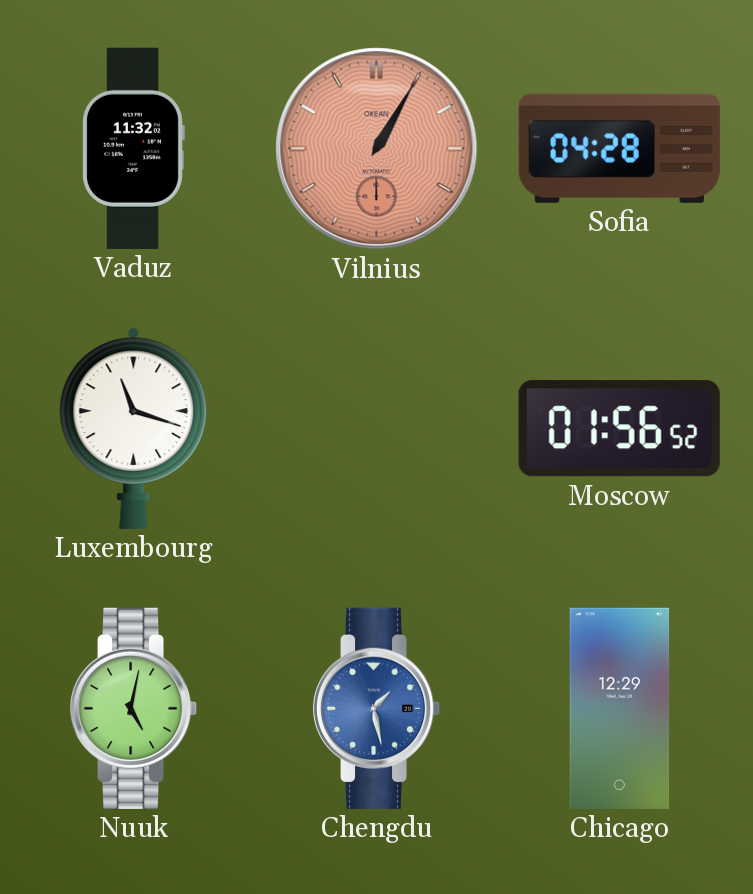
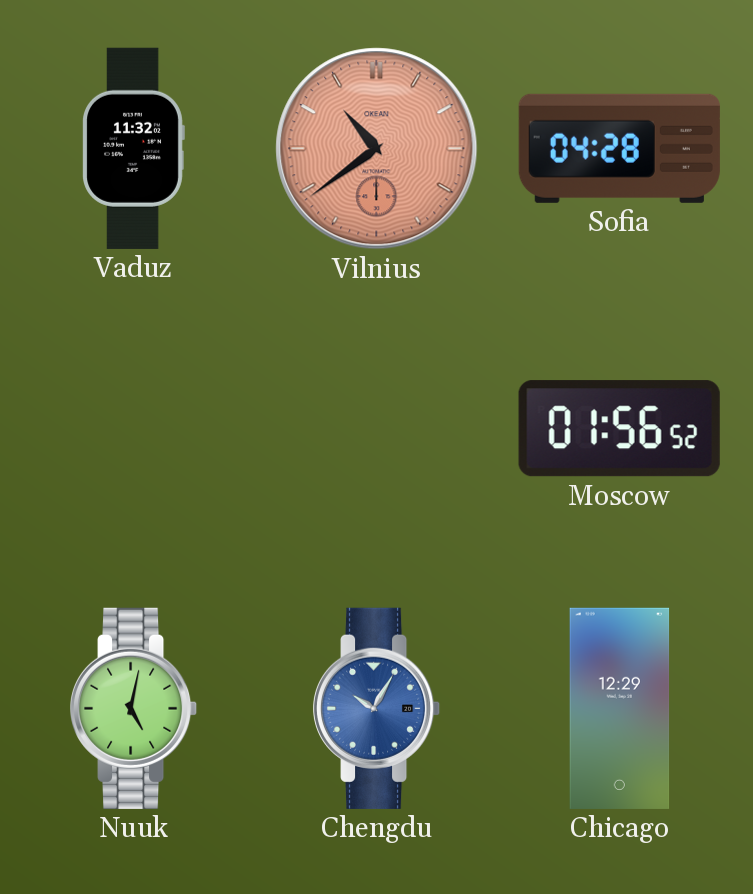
Vilnius: 1:05 -> 10:39 (377, 149)
Luxembourg: 11:18 -> none (134, 428)
Chengdu: 1:28 -> 10:05 (378, 708)
